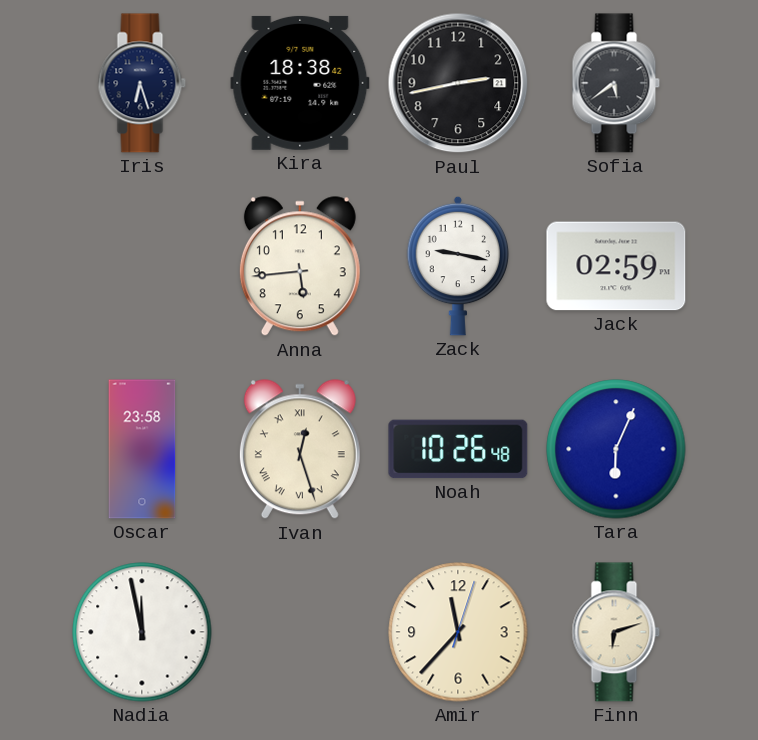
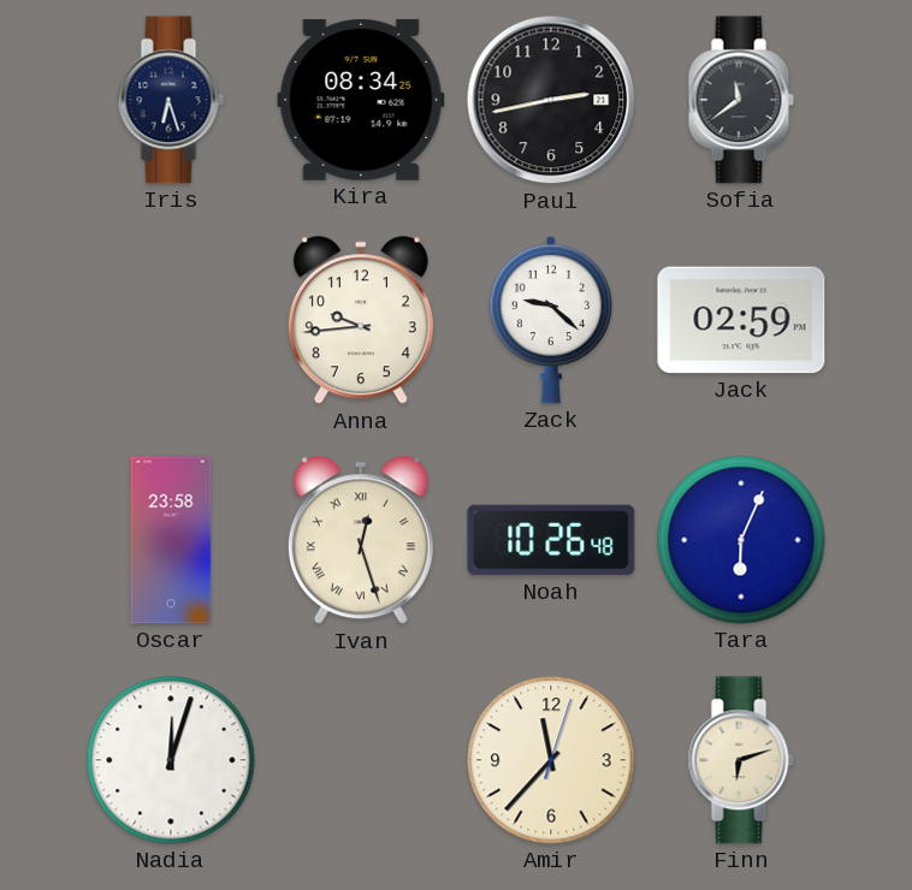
Kira: 18:38 -> 08:34 (361, 100)
Sofia: 5:39 -> 11:39 (741, 100)
Anna: 5:44 -> 9:44 (361, 321)
Zack: 9:17 -> 9:22 (551, 320)
Nadia: 11:58 -> 12:03 (171, 760)
